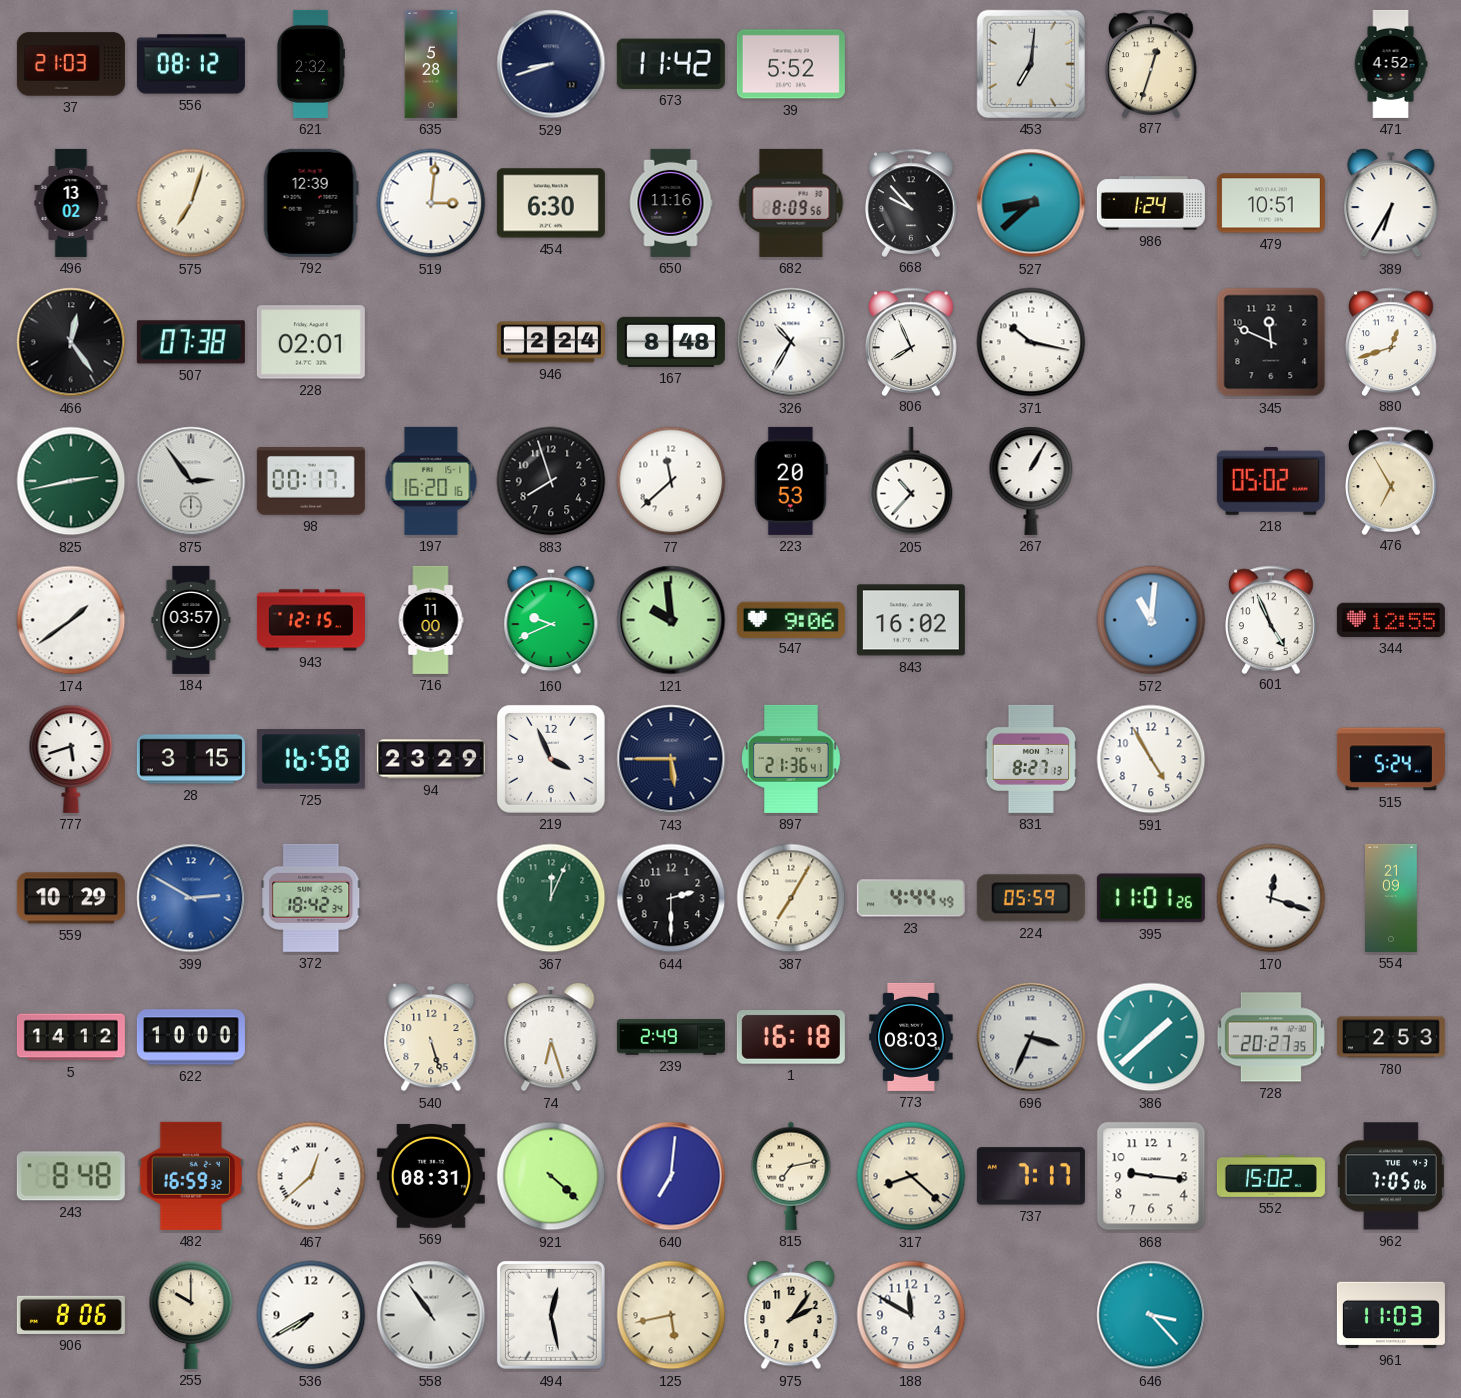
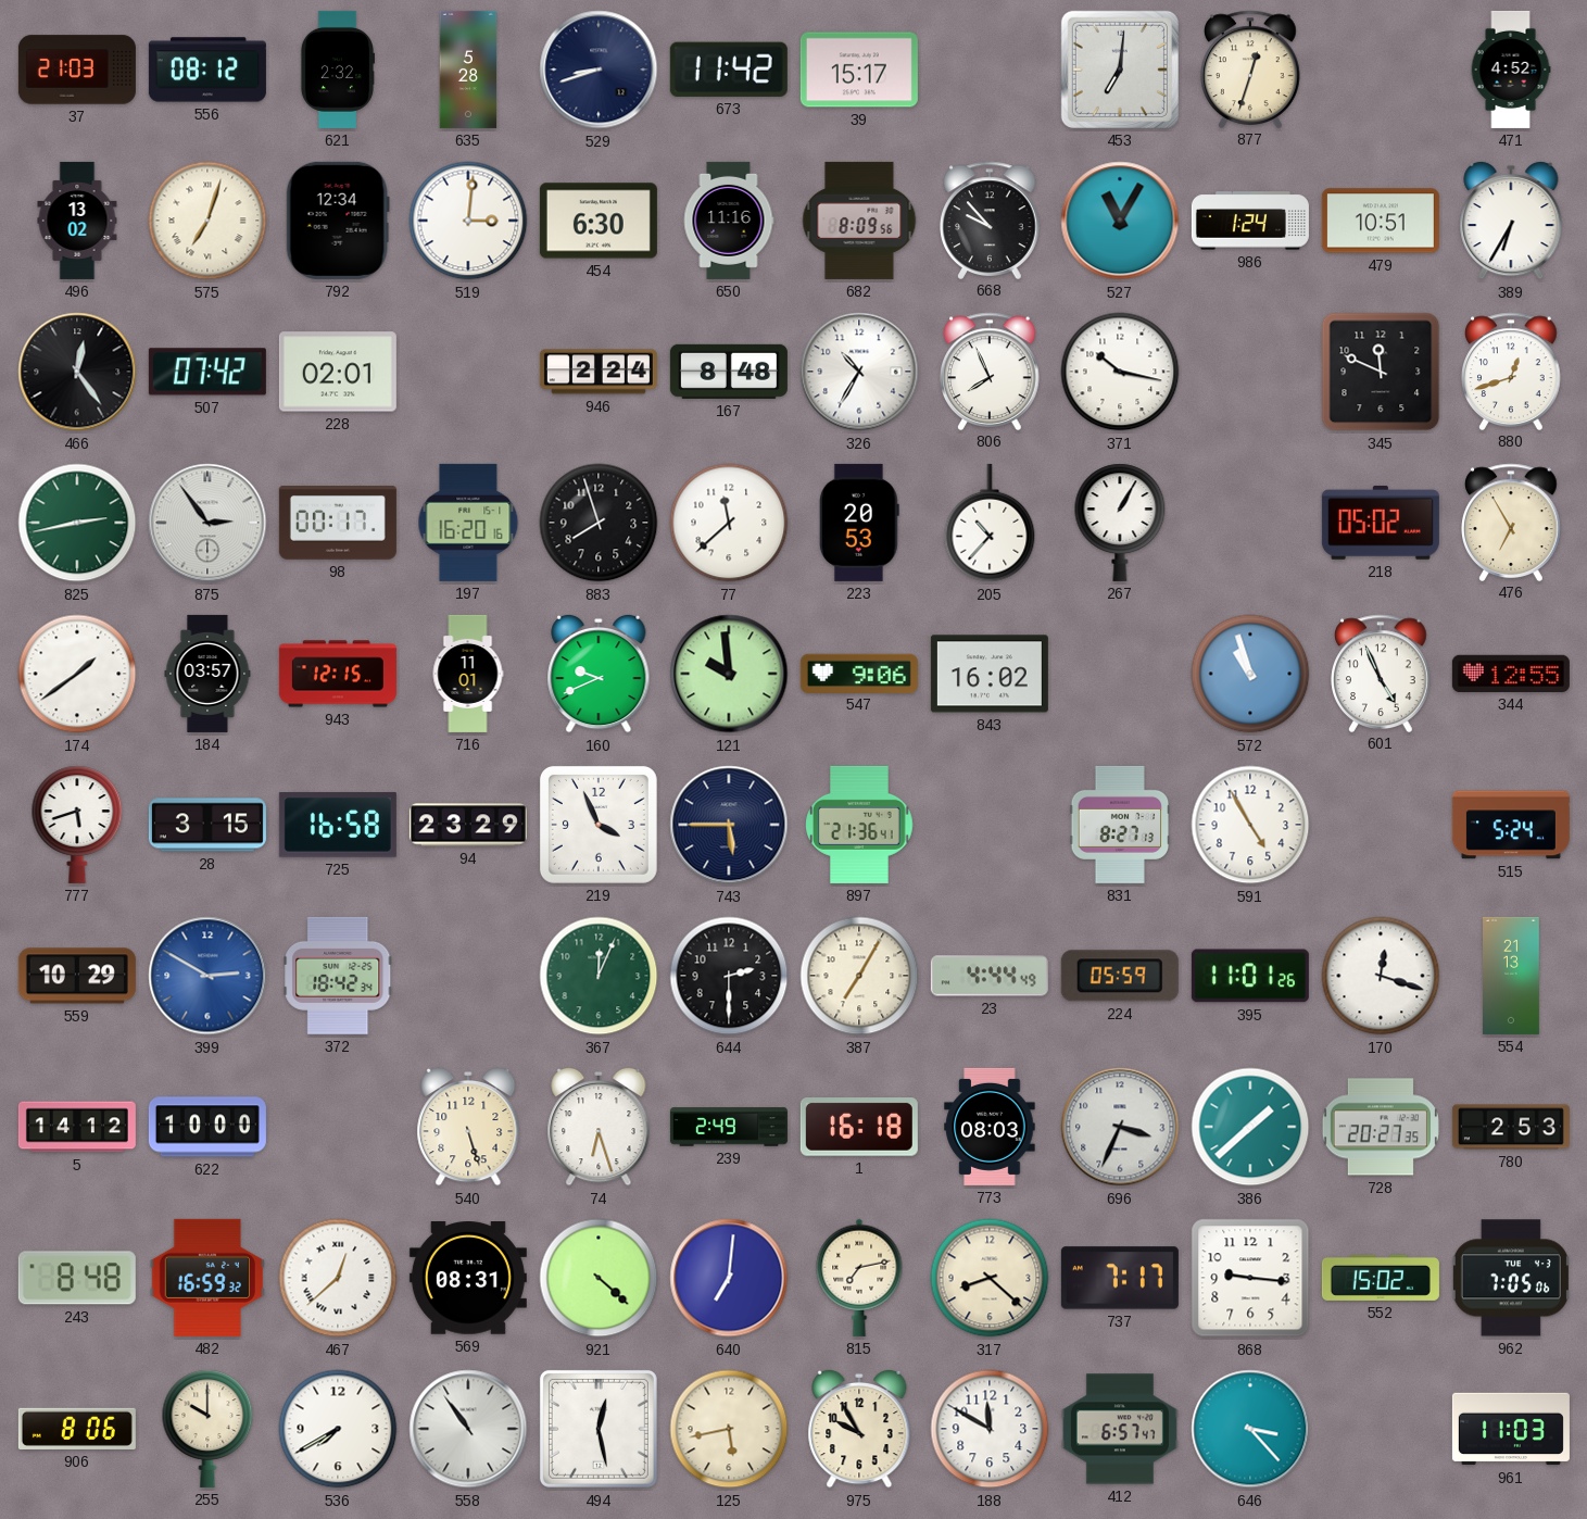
39: 5:52 -> 15:17 (859, 70)
792: 12:39 -> 12:34 (338, 221)
527: 8:38 -> 11:05 (1120, 221)
507: 07:38 -> 07:42 (207, 372)
716: 11:00 -> 11:01 (468, 674)
572: 11:01 -> 10:57 (1250, 674)
554: 21:09 -> 21:13 (1512, 976)
975: 2:06 -> 9:55 (859, 1429)
412: none -> 6:57 (1120, 1429)
